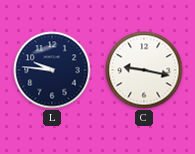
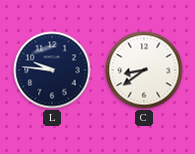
C: 9:17 -> 8:39 (144, 70)
